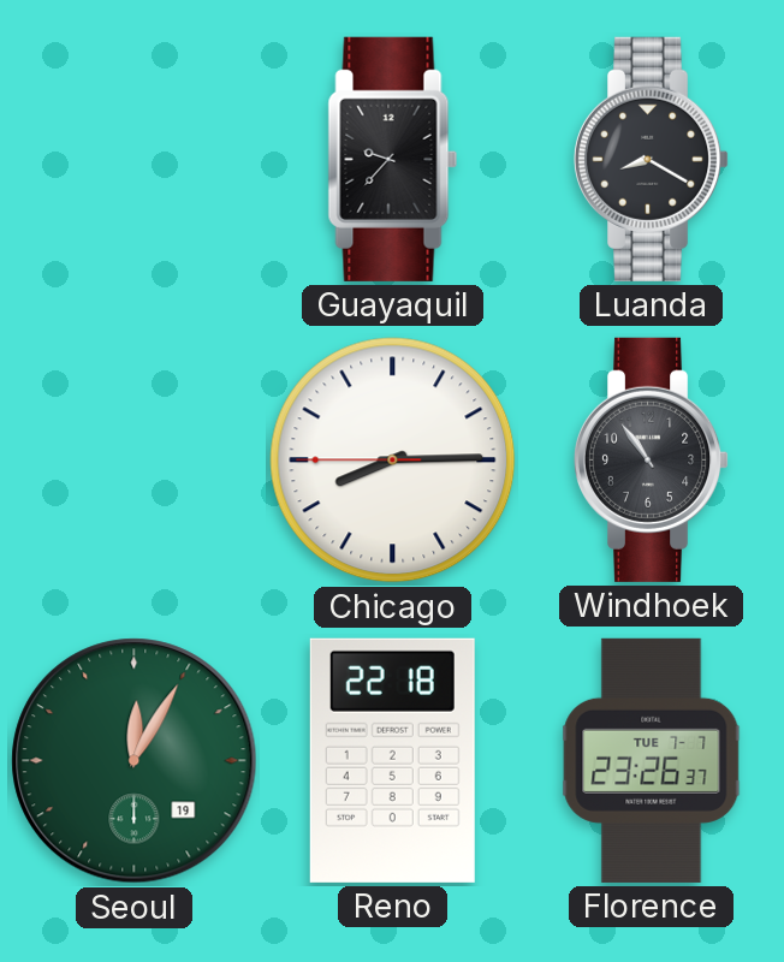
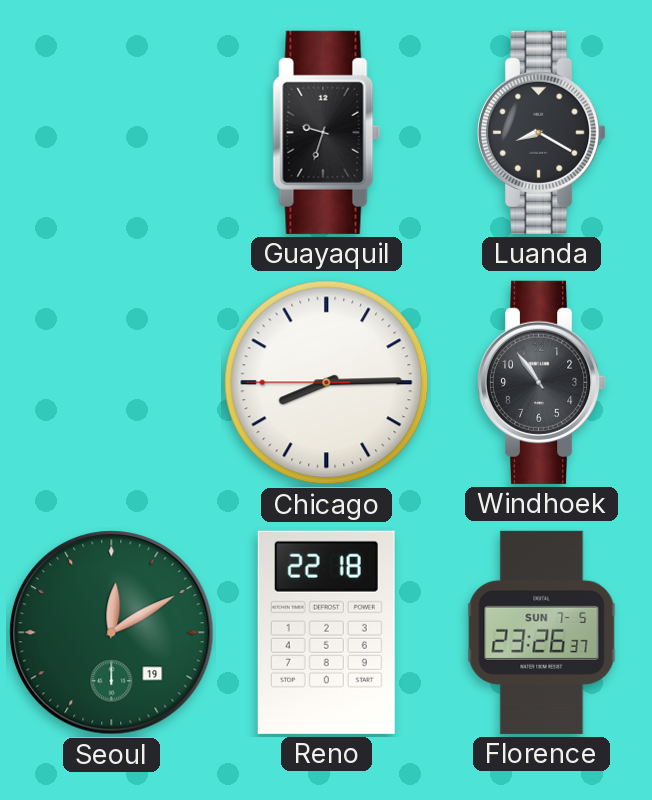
Guayaquil: 9:37 -> 9:33 (327, 132)
Seoul: 12:05 -> 12:10 (112, 633)
Florence date: TUE 7-7 -> SUN 7-5 (542, 632)
